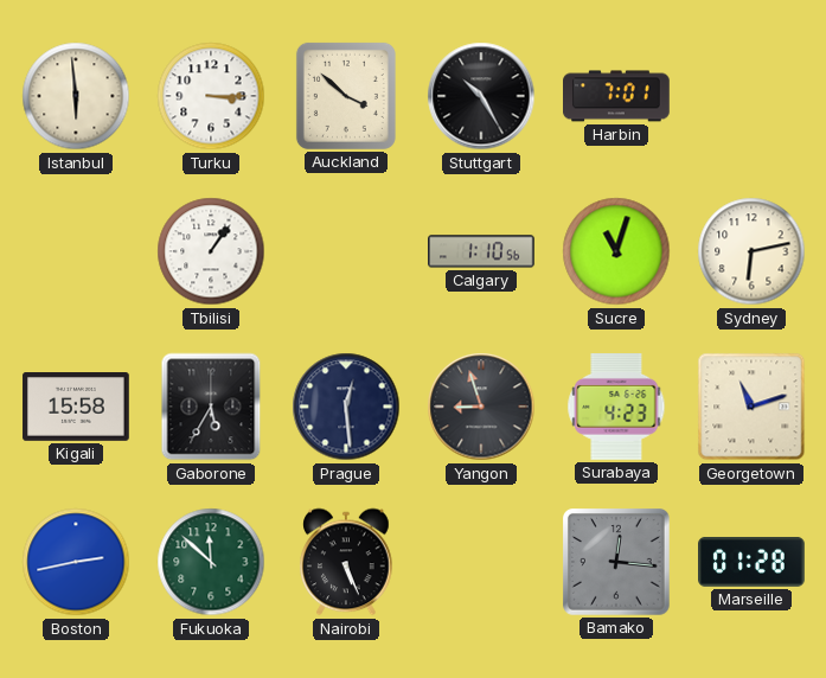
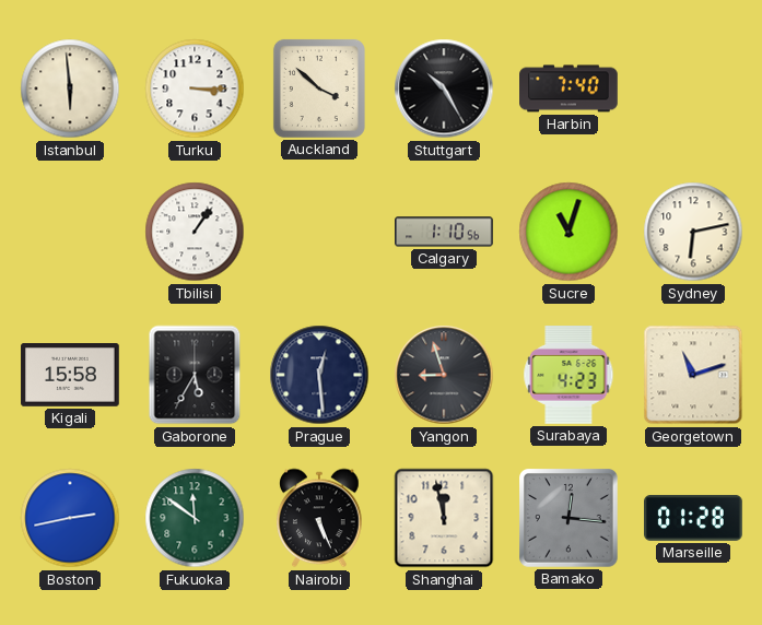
Harbin: 7:01 -> 7:40 (568, 89)
Fukuoka: 11:52 -> 11:51 (195, 518)
Shanghai: none -> 11:58 (444, 518)
